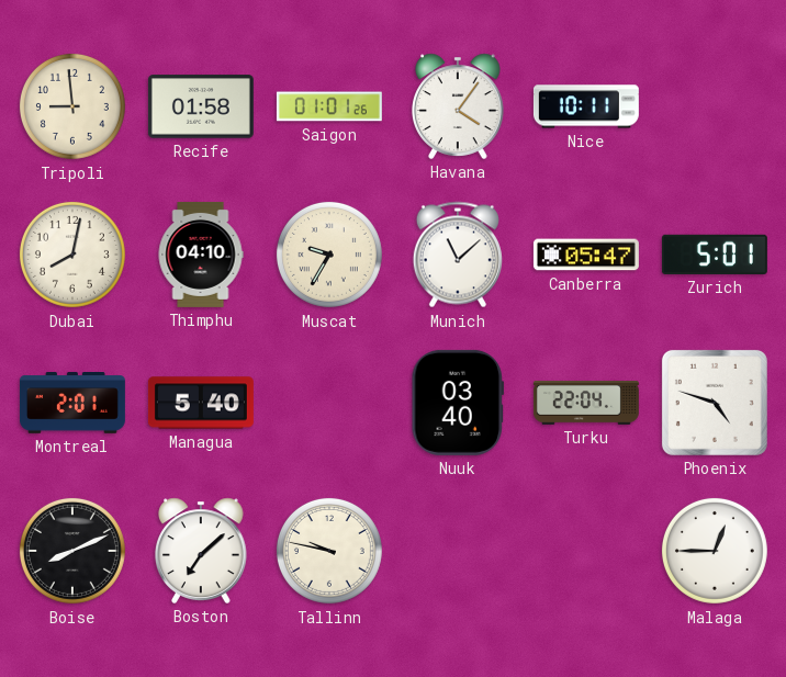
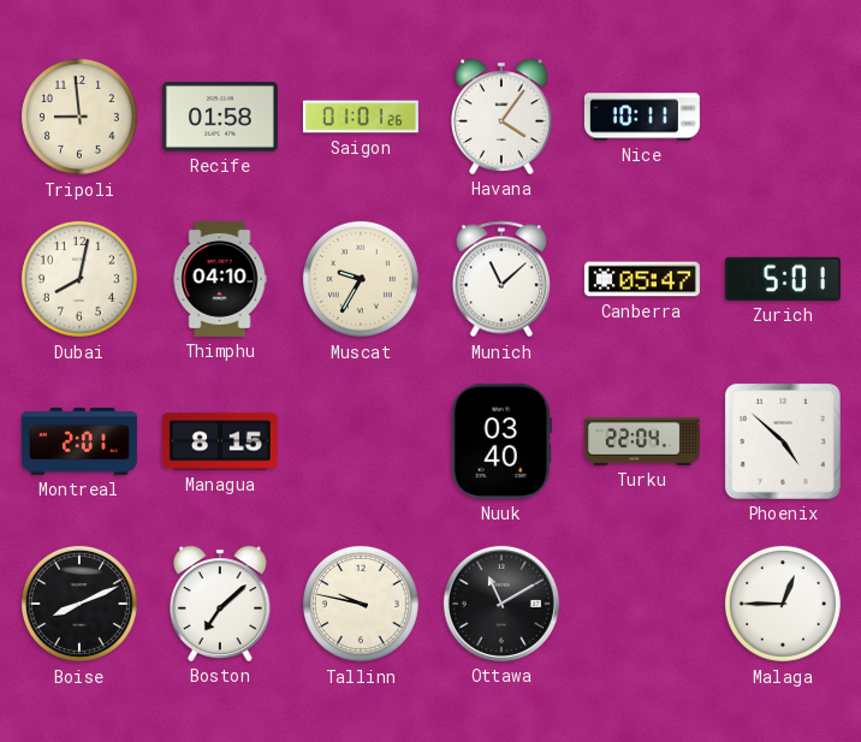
Managua: 5:40 -> 8:15 (220, 441)
Phoenix: 4:48 -> 4:52 (783, 441)
Ottawa: none -> 11:10 (501, 604)
